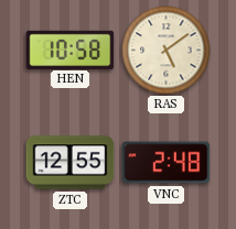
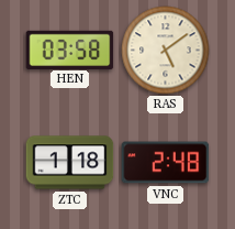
HEN: 10:58 -> 03:58 (70, 50)
ZTC: 12:55 -> 1:18 (70, 163)
